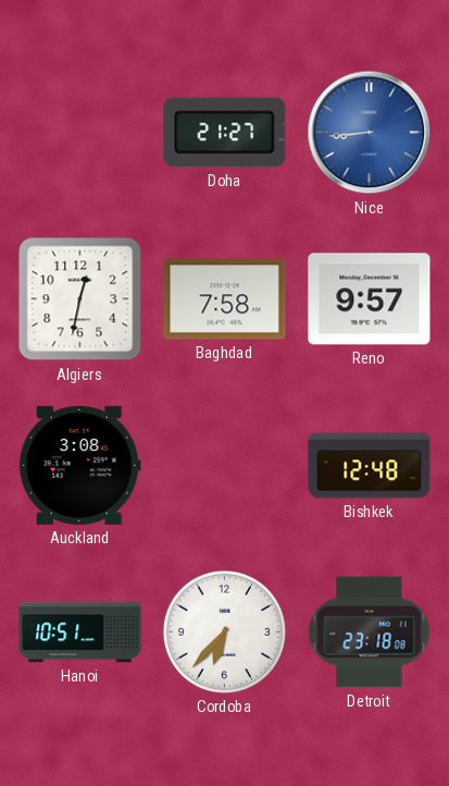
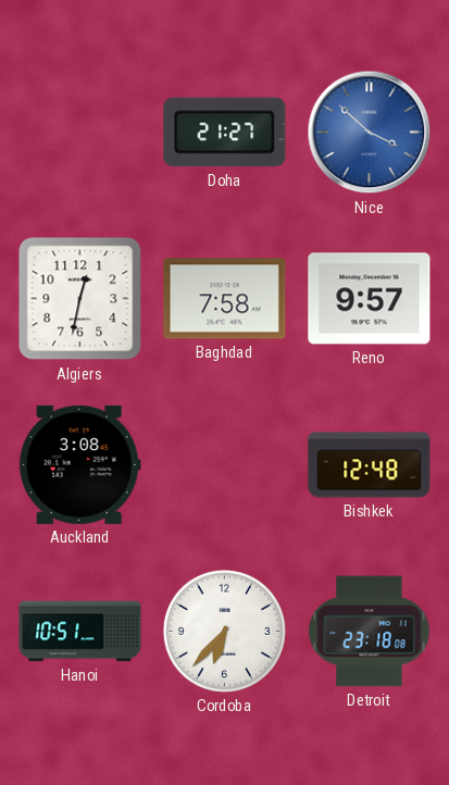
Nice: 8:44 -> 3:52 (370, 133)
